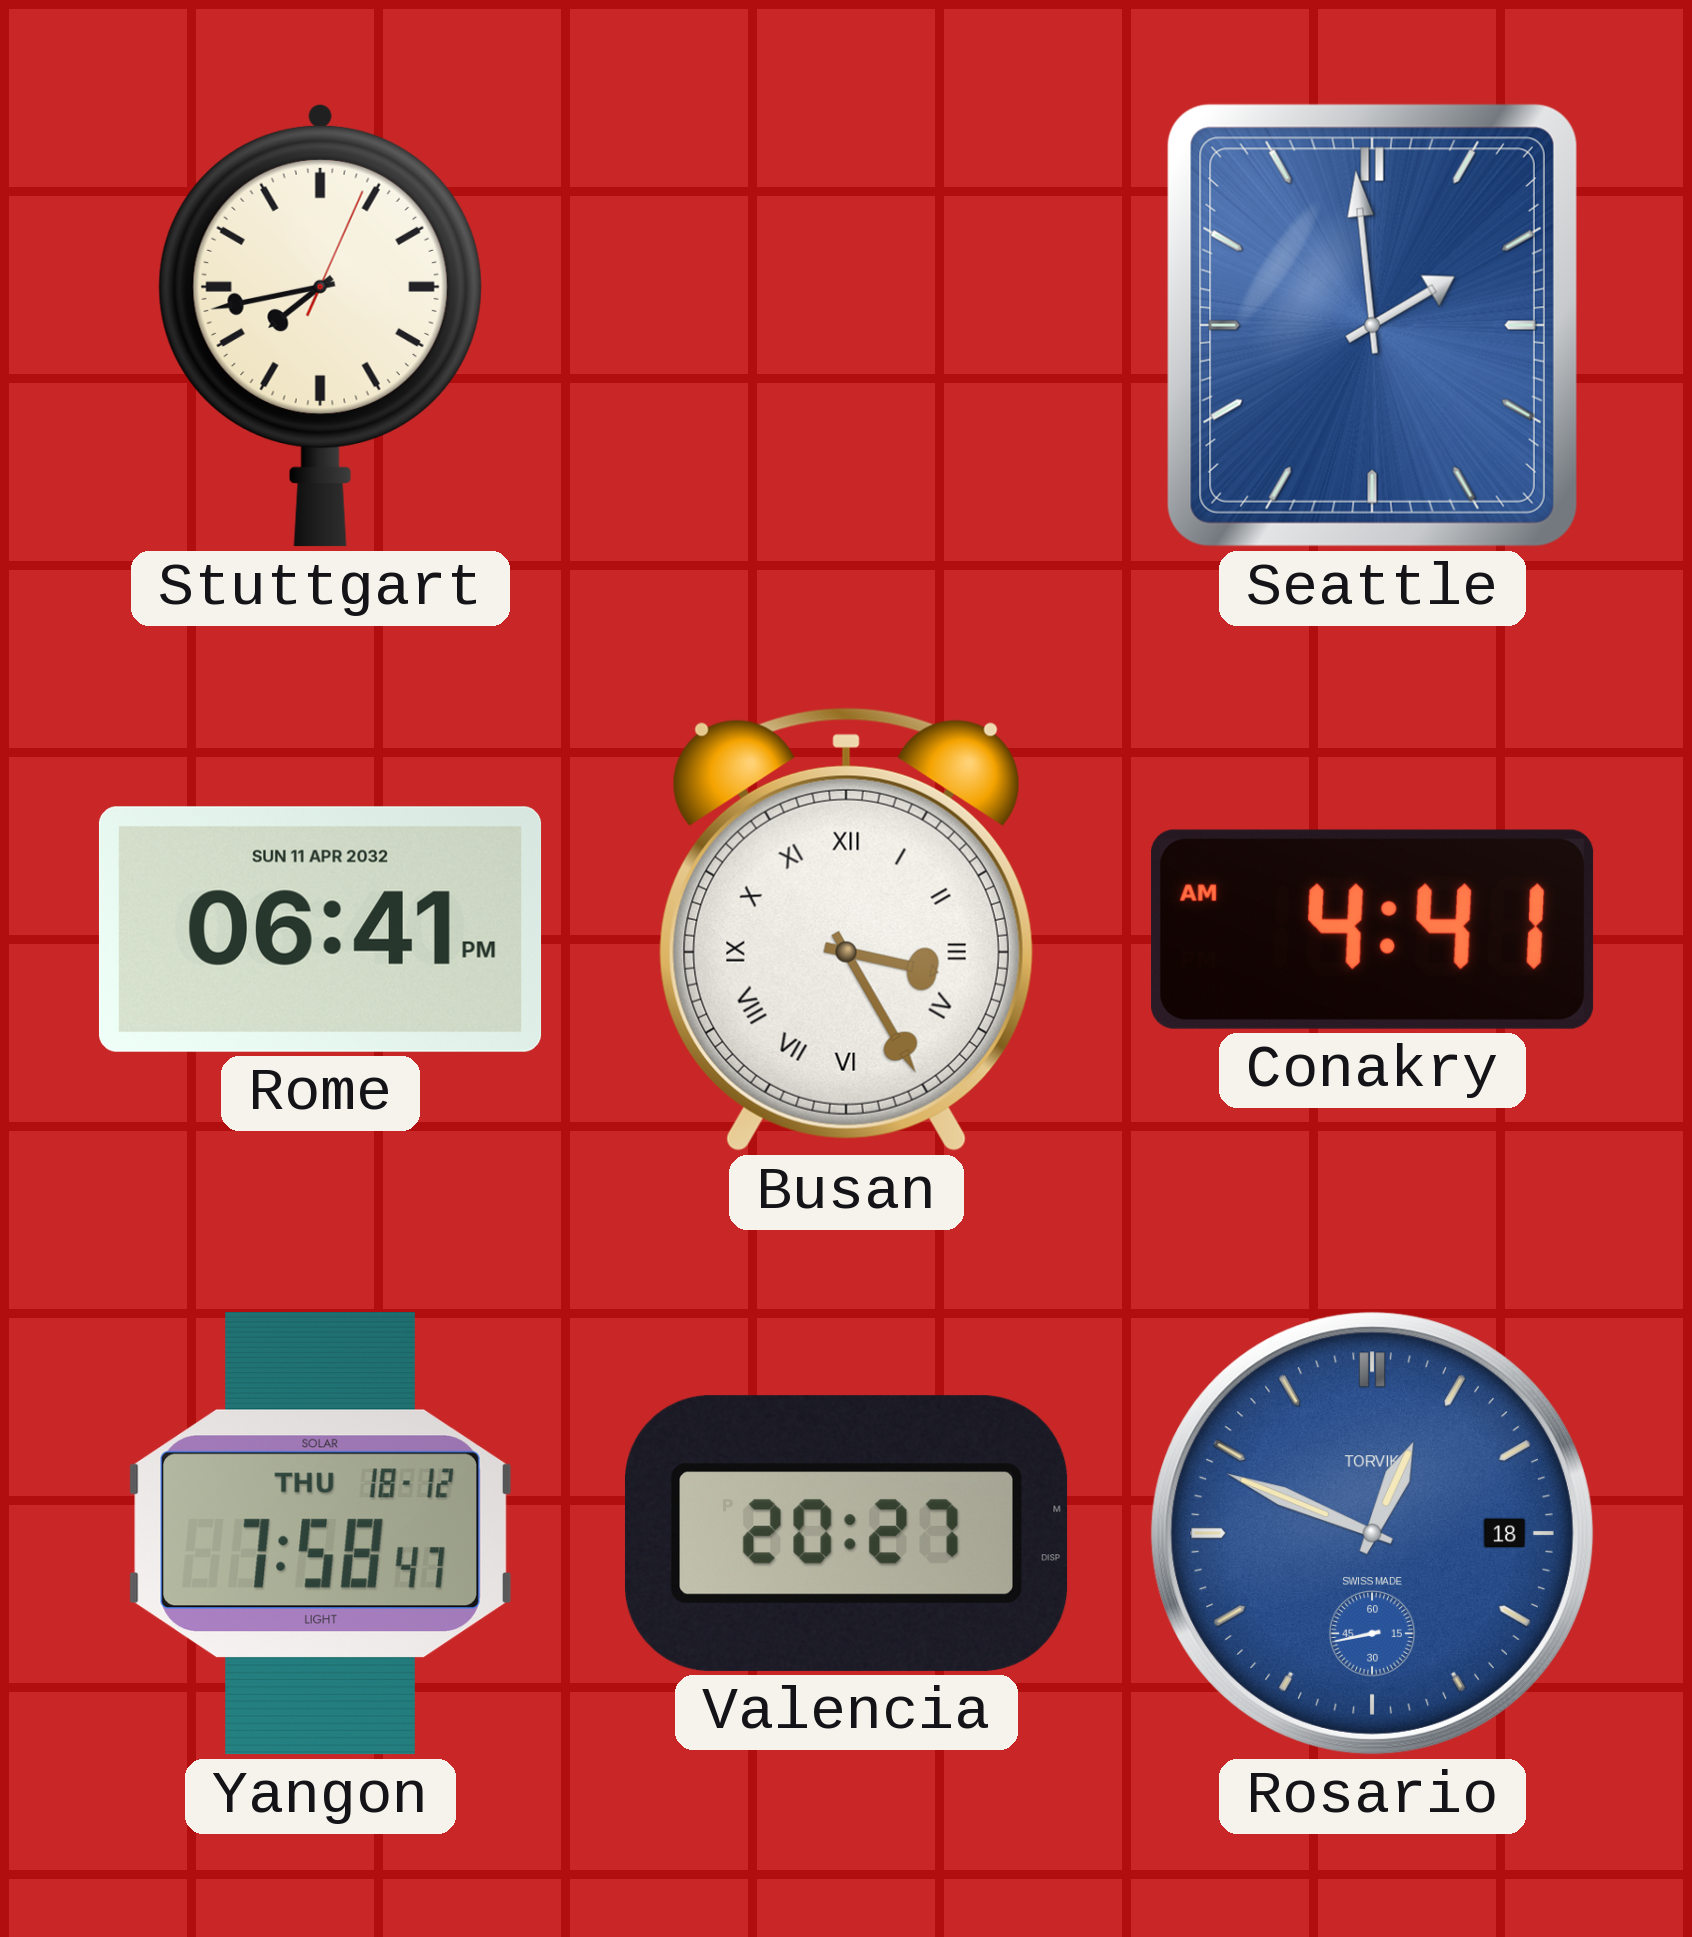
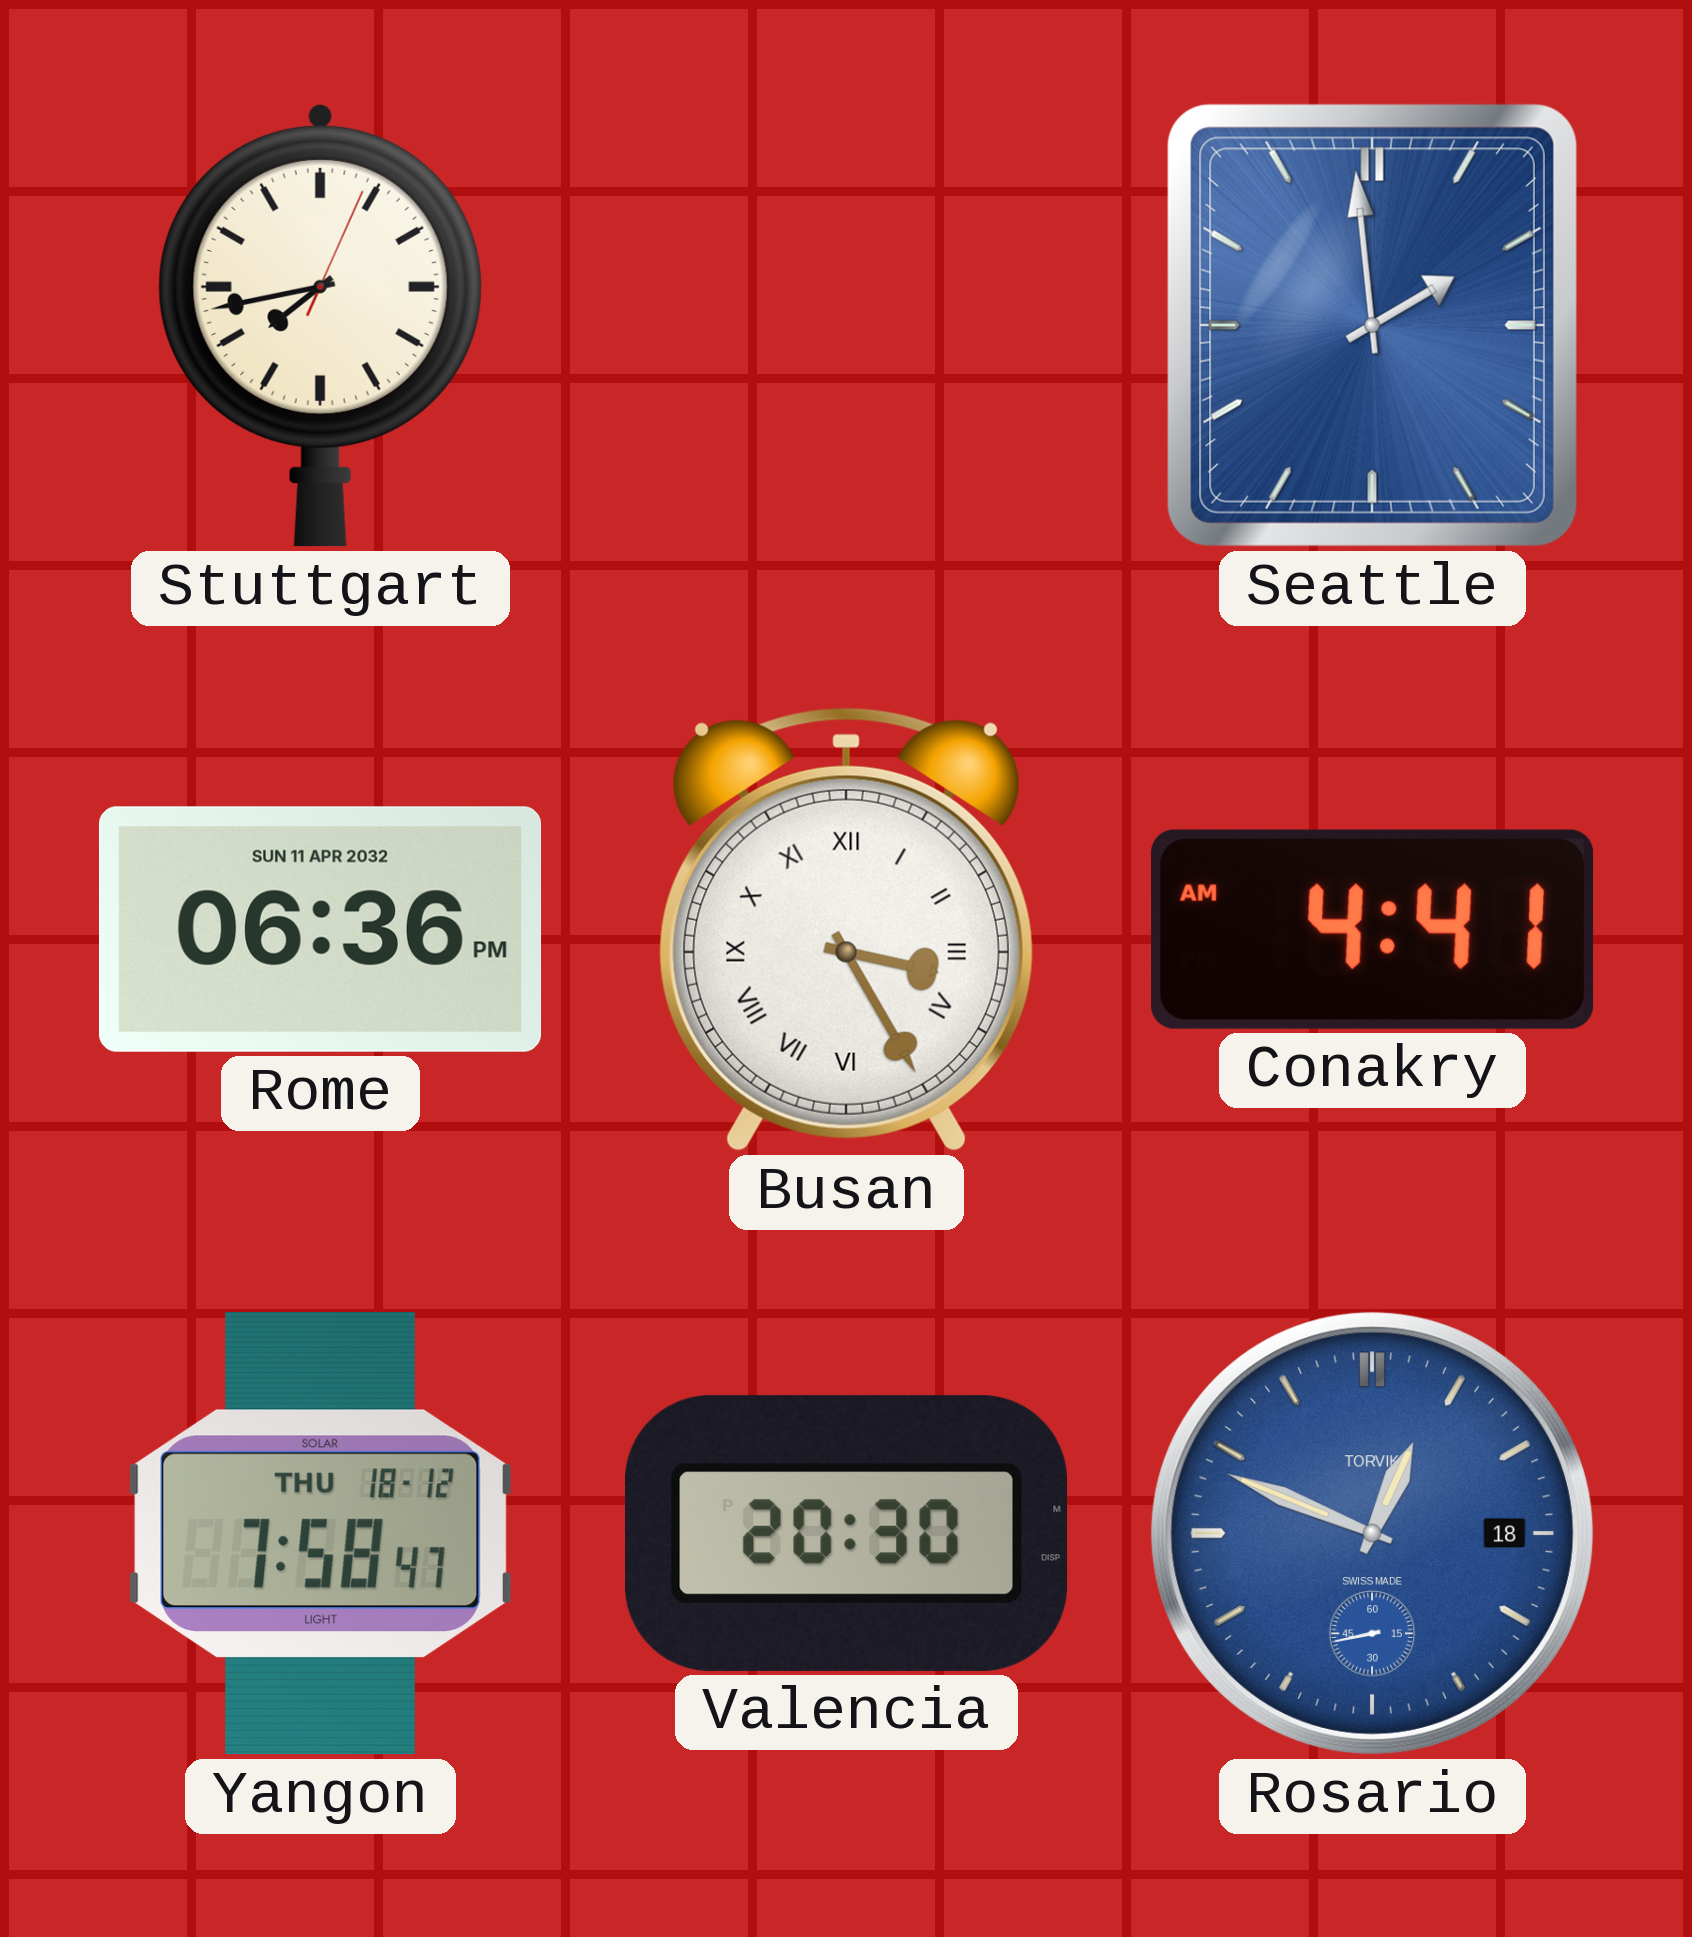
Rome: 06:41 -> 06:36 (320, 929)
Valencia: 20:27 -> 20:30 (847, 1533)
